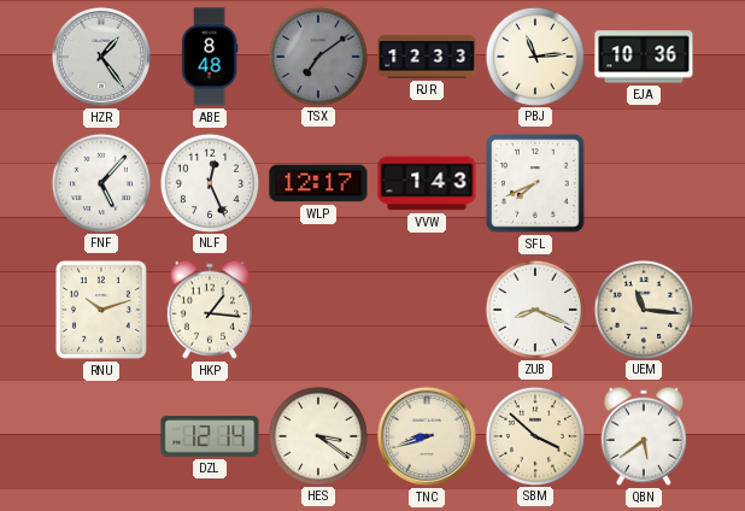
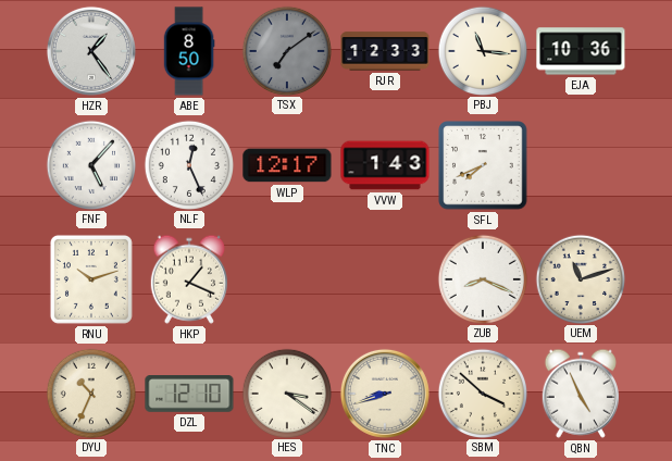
ABE: 8:48 -> 8:50 (189, 51)
PBJ: 11:14 -> 11:16 (482, 50)
HKP: 1:16 -> 1:19 (189, 279)
UEM: 11:16 -> 11:12 (580, 278)
DYU: none -> 10:34 (90, 393)
DZL: 12:14 -> 12:10 (189, 395)
QBN: 5:39 -> 4:56 (581, 394)
